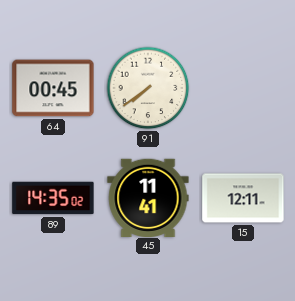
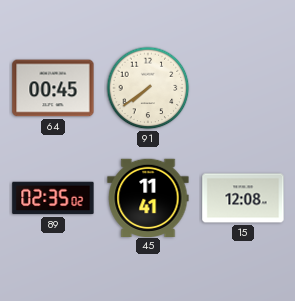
89: 14:35 -> 02:35 (53, 198)
15: 12:11 -> 12:08 (243, 198)
